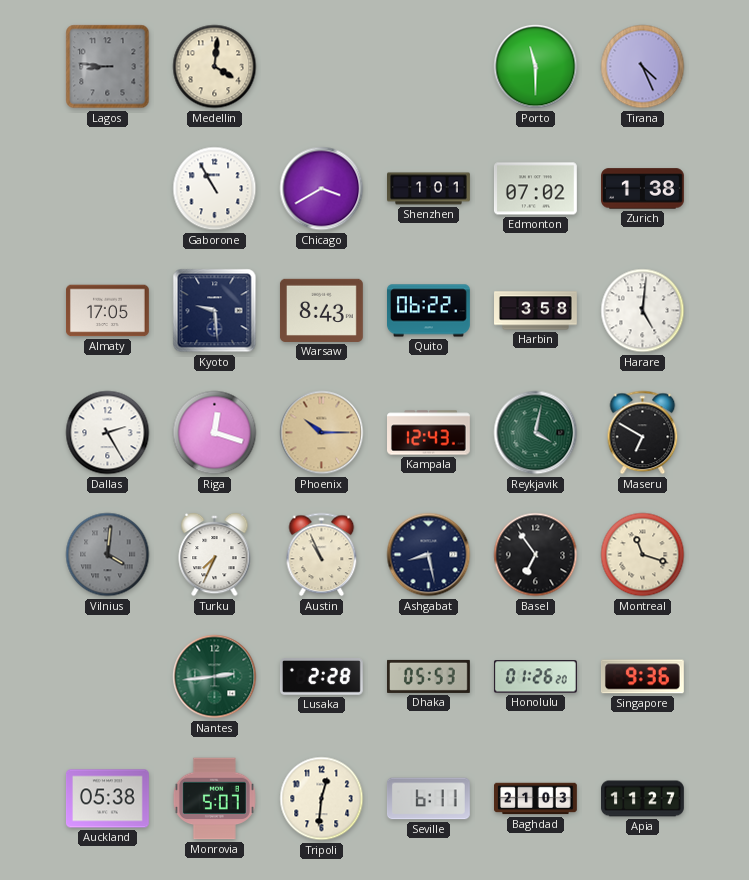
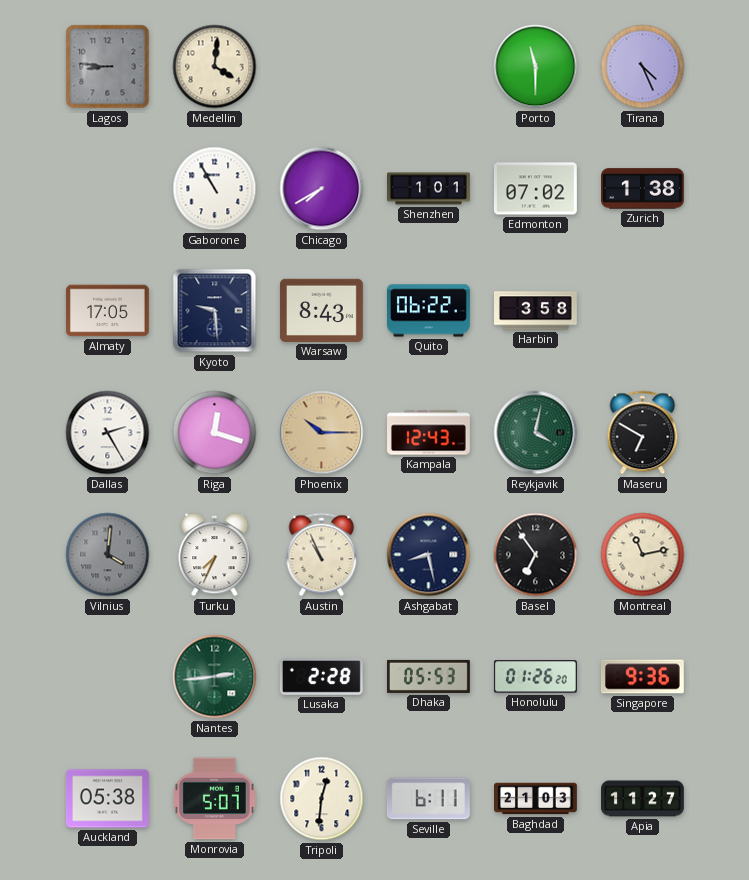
Chicago: 3:40 -> 7:40 (322, 189)
Harare: 5:01 -> none (643, 311)
Montreal: 11:18 -> 11:13 (643, 555)
